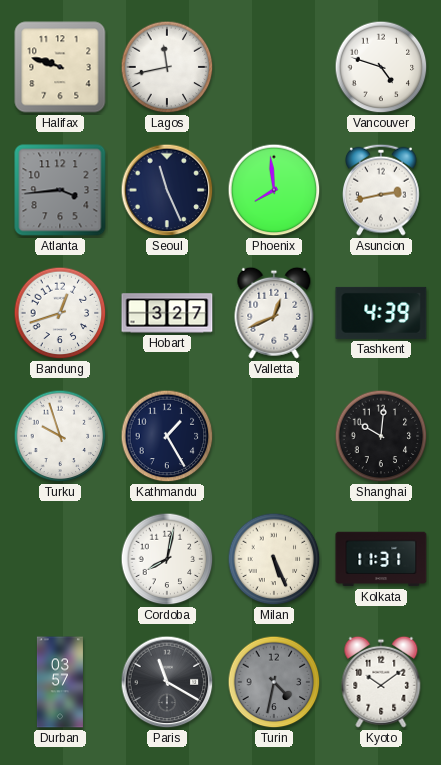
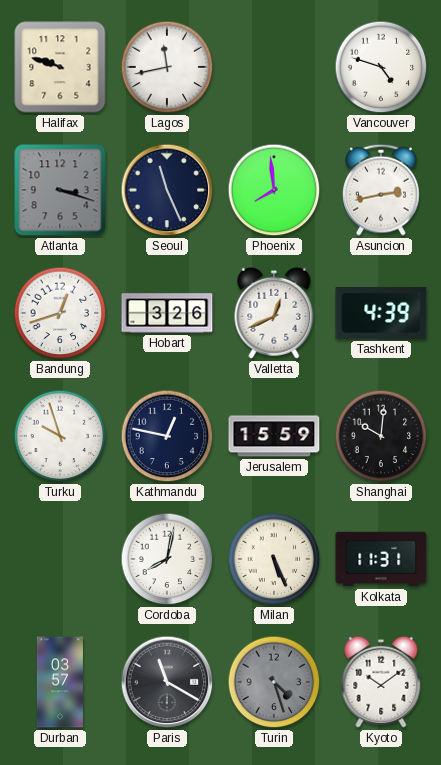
Atlanta: 3:44 -> 3:18 (60, 190)
Hobart: 3:27 -> 3:26 (167, 313)
Kathmandu: 1:25 -> 12:47 (167, 436)
Jerusalem: none -> 15:59 (274, 436)
Turin: 4:32 -> 4:27 (274, 682)
